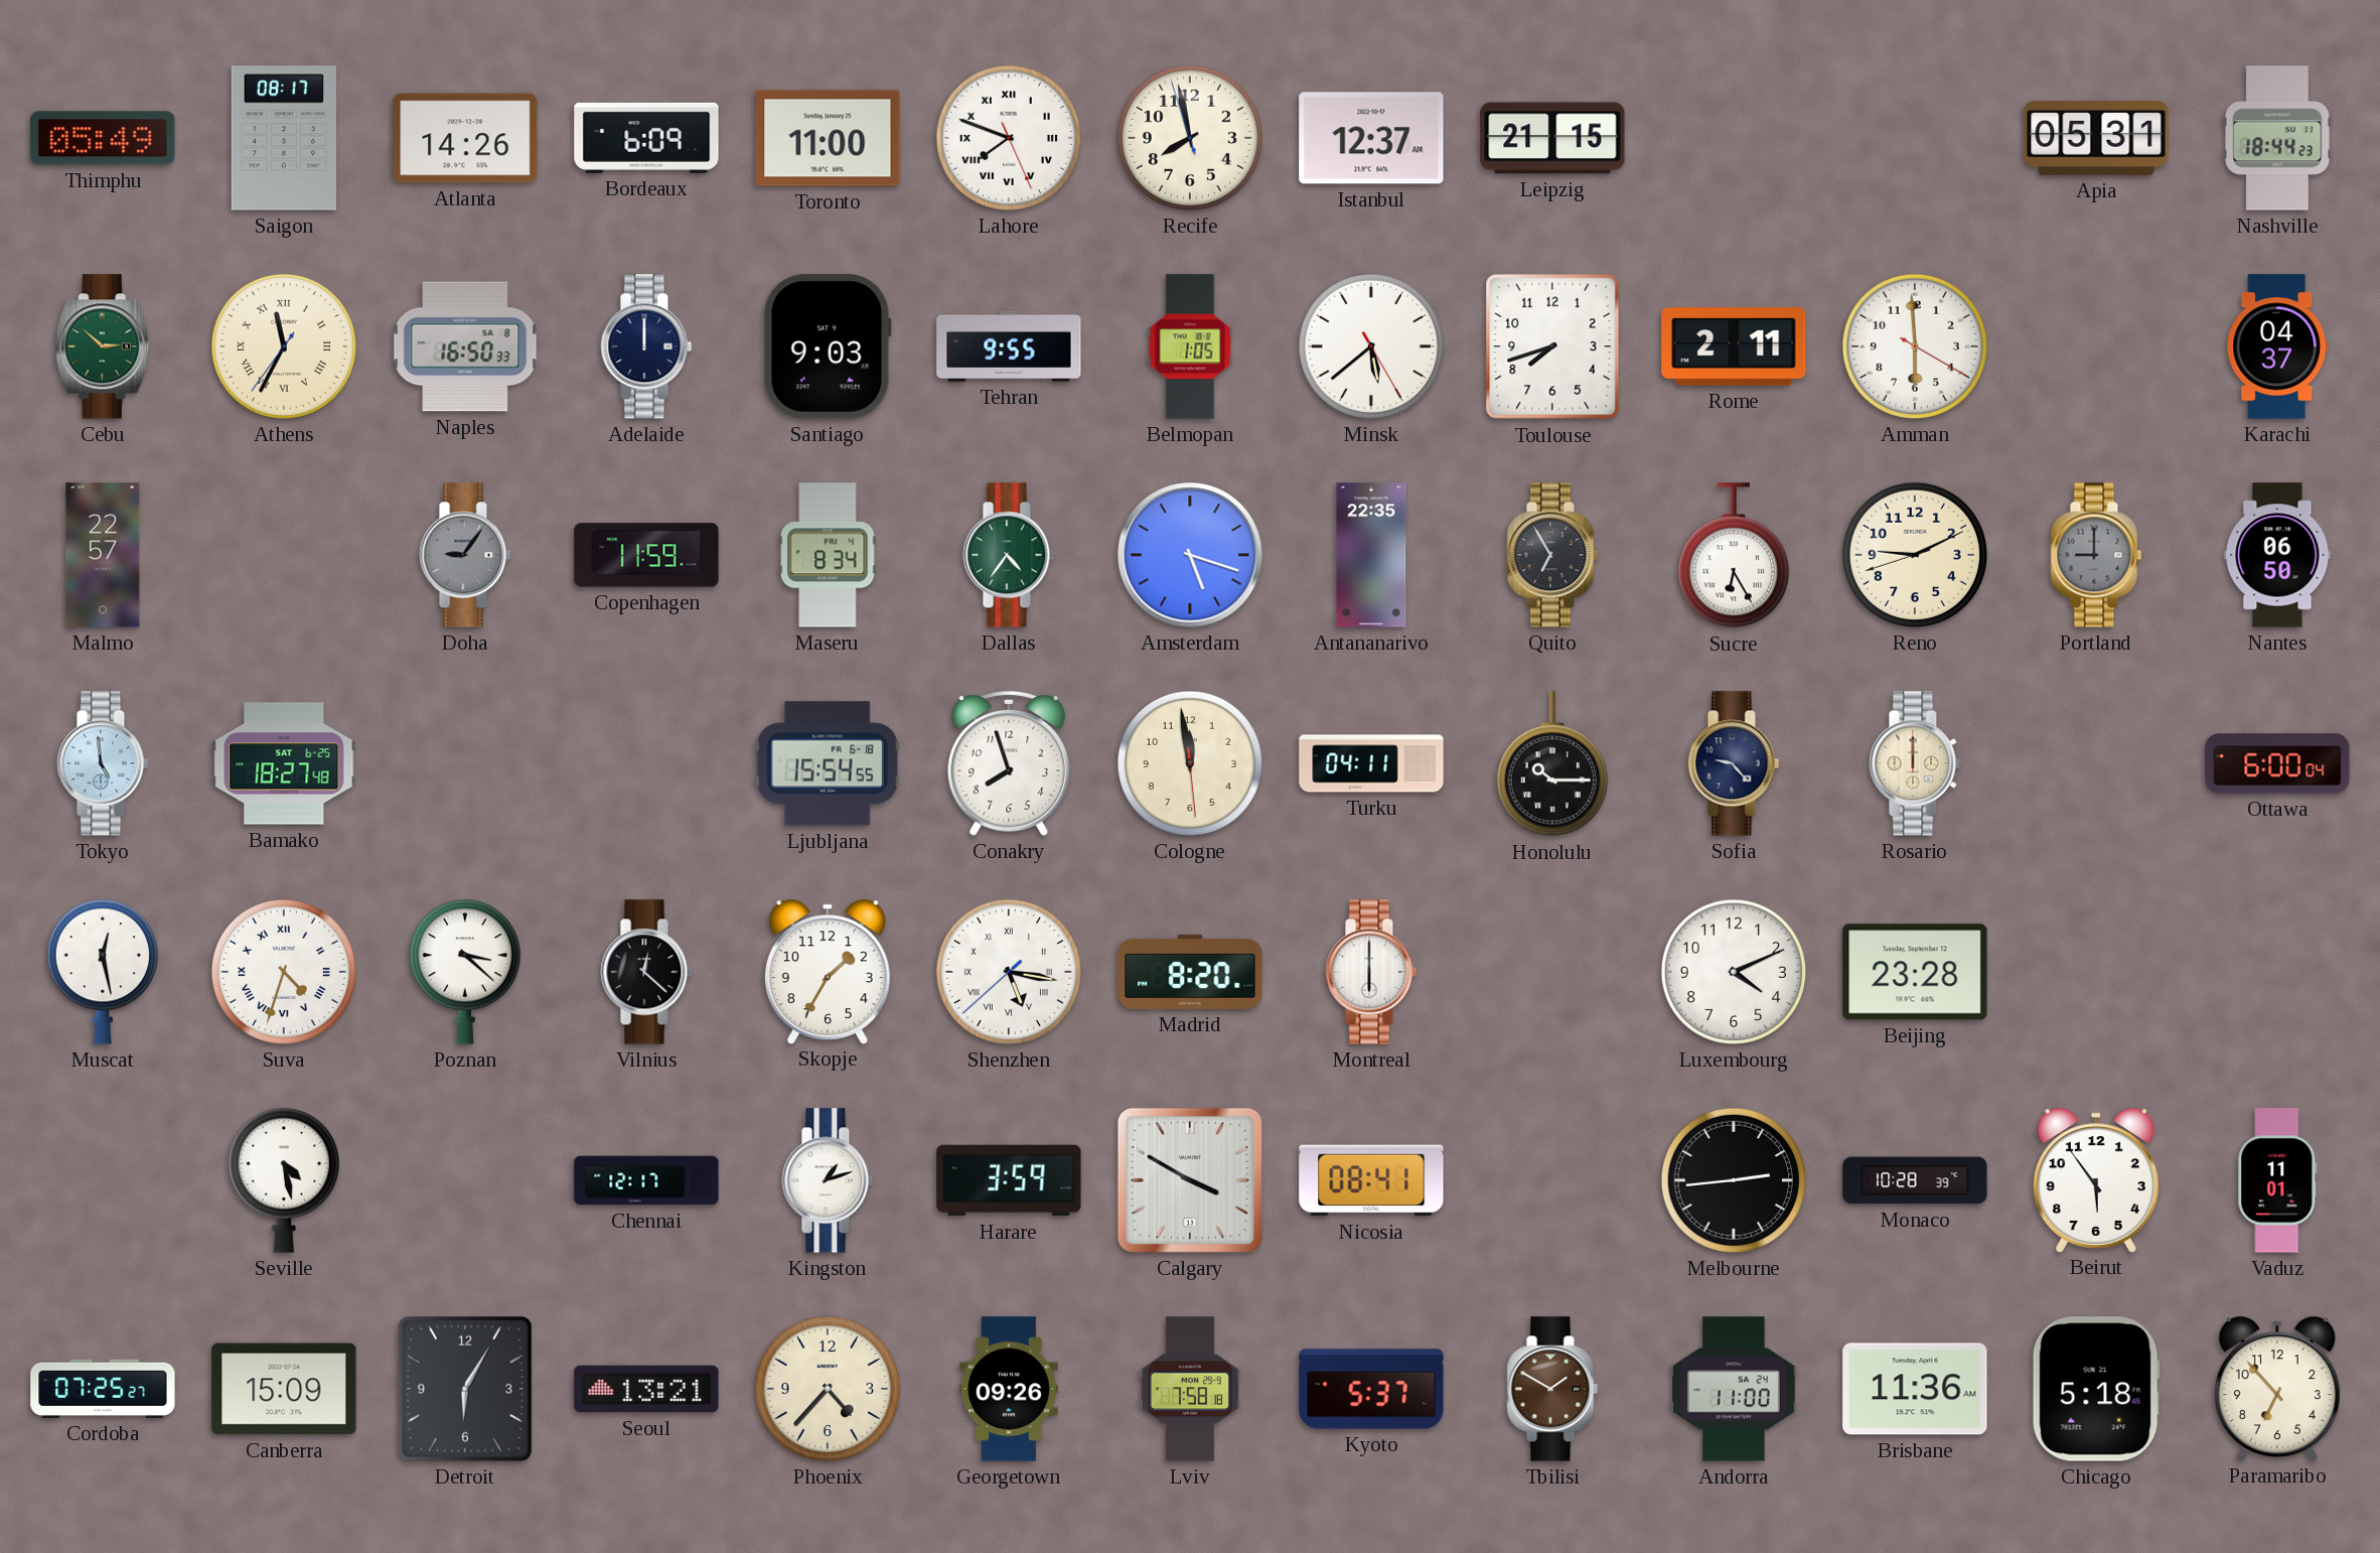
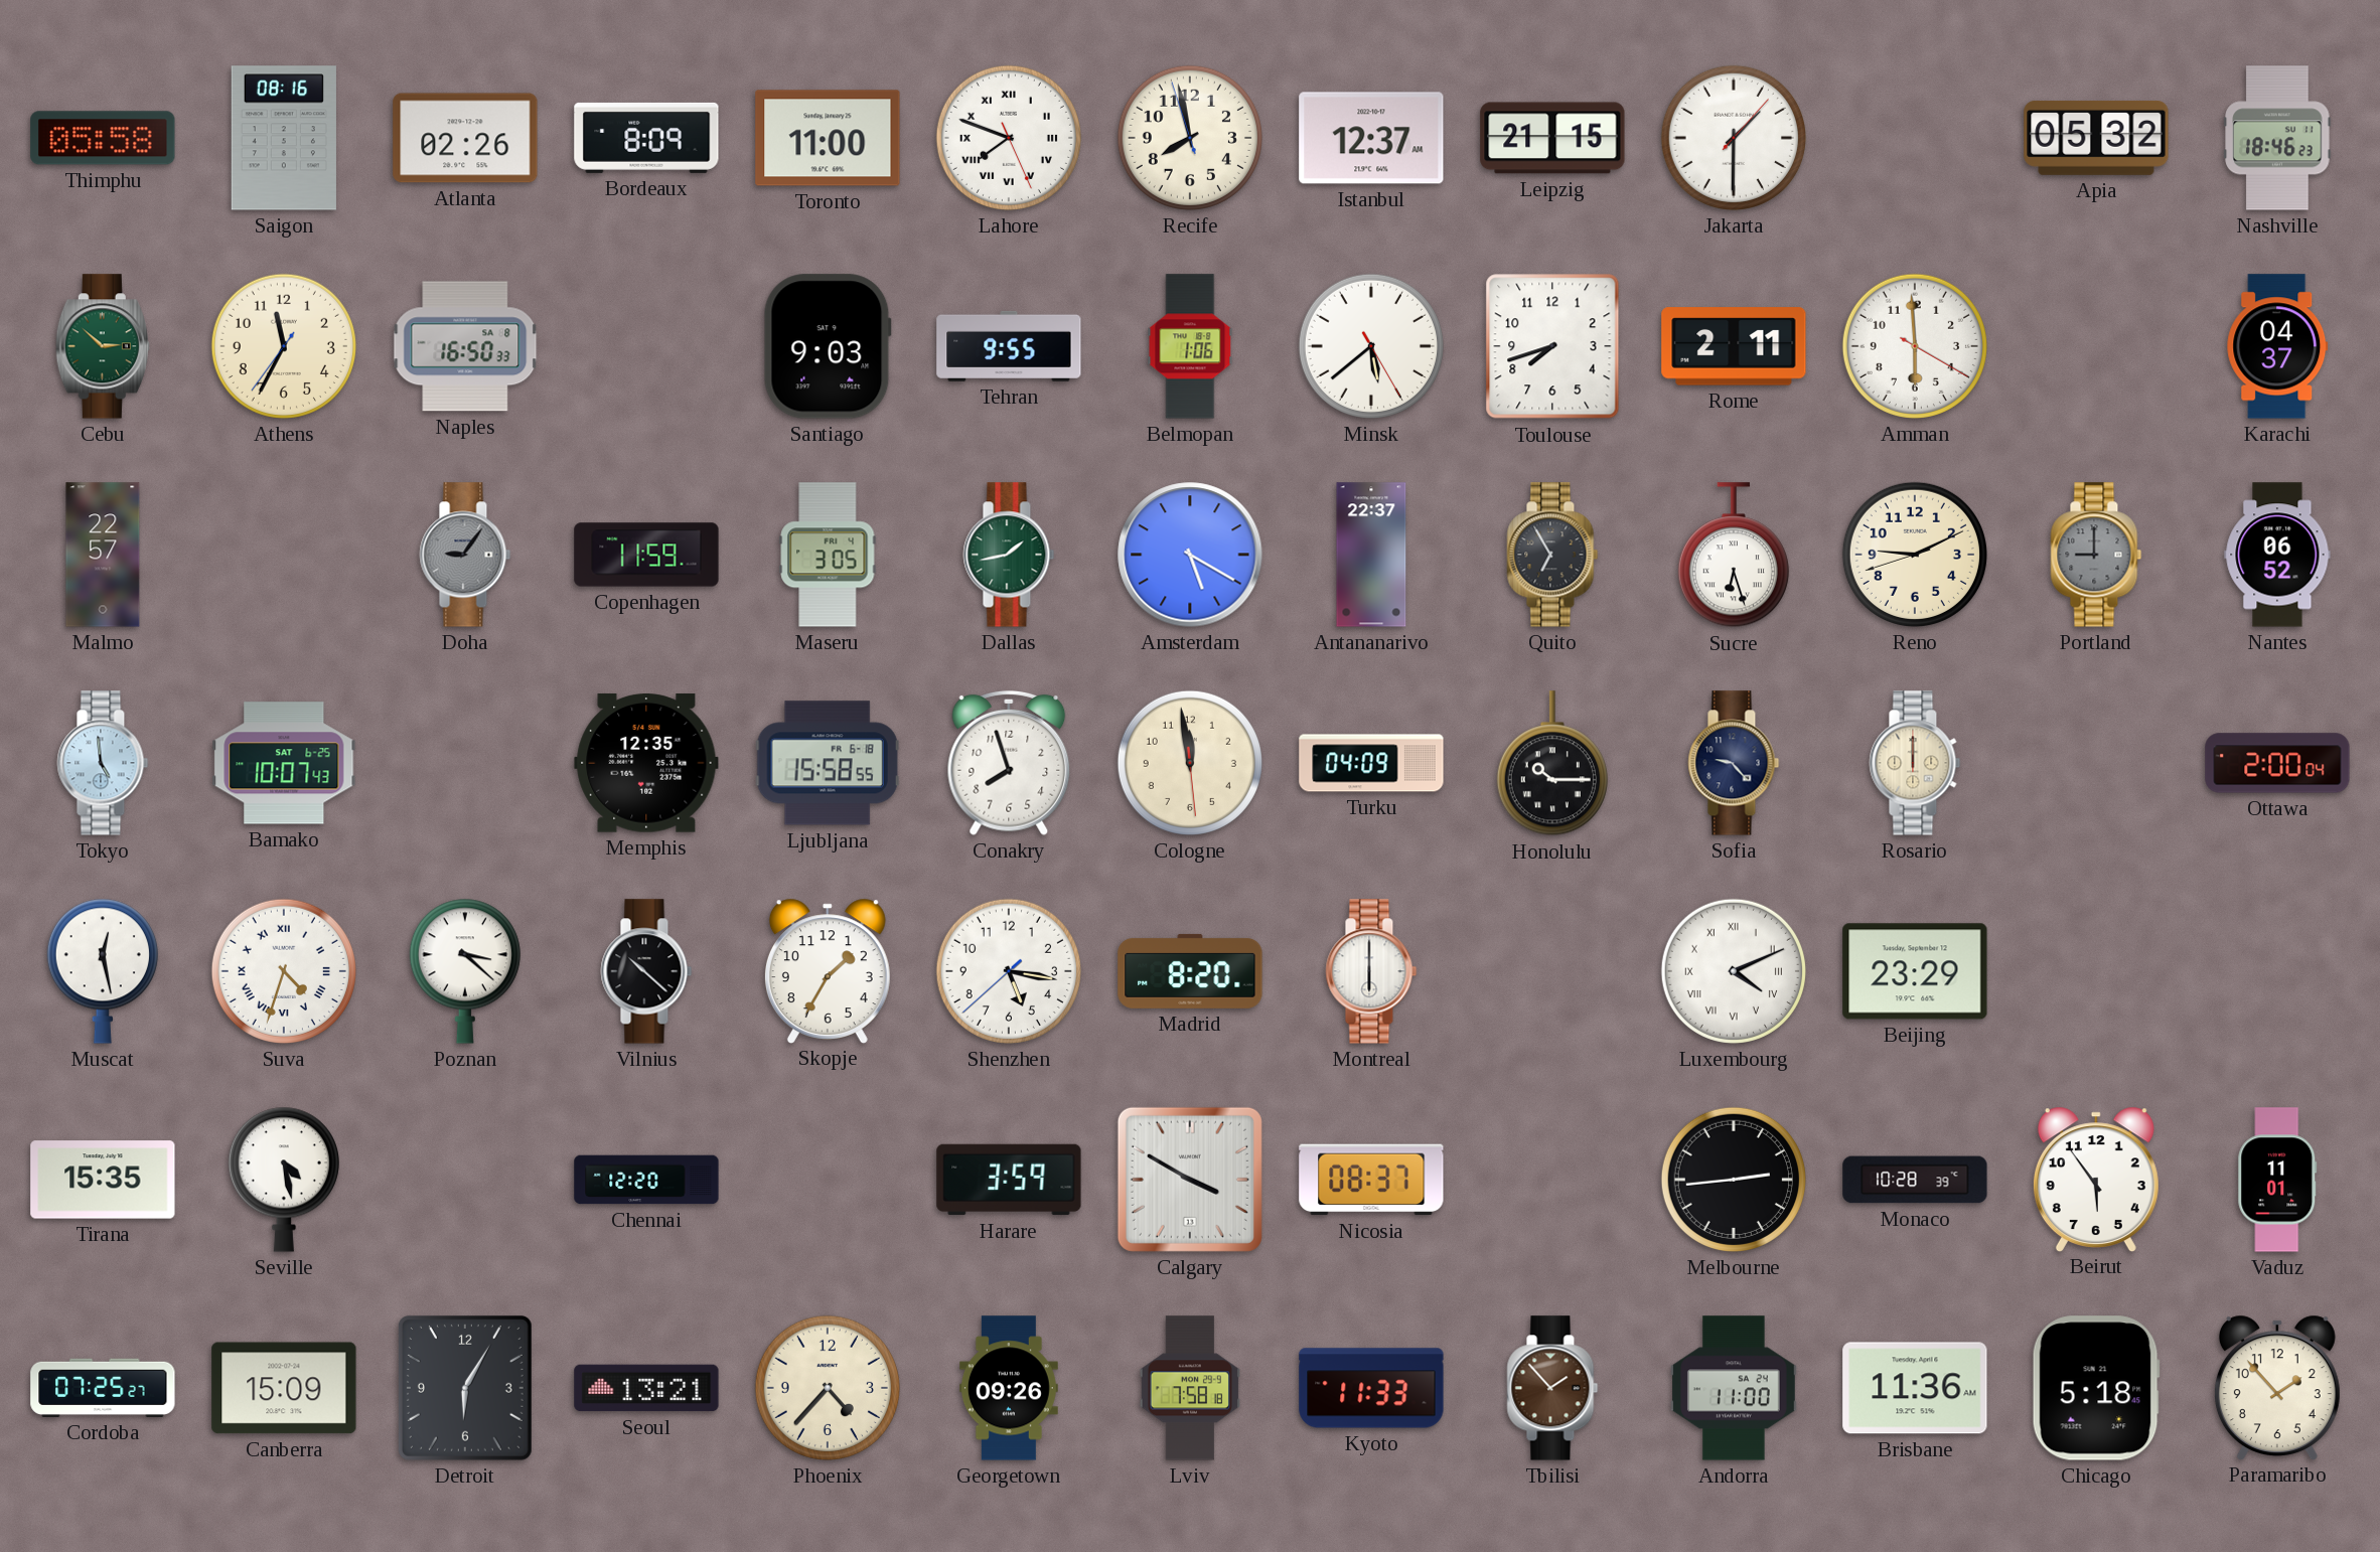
Thimphu: 05:49 -> 05:58 (103, 138)
Saigon: 08:17 -> 08:16 (284, 138)
Atlanta: 14:26 -> 02:26 (465, 138)
Bordeaux: 6:09 -> 8:09 (646, 138)
Jakarta: none -> 1:30 (1734, 138)
Apia: 05:31 -> 05:32 (2096, 138)
Nashville: 18:44 -> 18:46 (2277, 138)
Athens numerals: Roman -> Arabic (284, 346)
Adelaide: 12:00 -> none (646, 346)
Belmopan: 1:05 -> 1:06 (1190, 346)
Maseru: 8:34 -> 3:05 (828, 555)
Dallas: 4:36 -> 1:43 (1009, 555)
Amsterdam: 5:18 -> 5:20 (1190, 555)
Antananarivo: 22:35 -> 22:37 (1371, 555)
Sucre: 6:25 -> 6:27 (1734, 556)
Nantes: 06:50 -> 06:52 (2277, 555)
Bamako: 18:27 -> 10:07 (284, 763)
Memphis: none -> 12:35 (646, 763)
Ljubljana: 15:54 -> 15:58 (828, 763)
Turku: 04:11 -> 04:09 (1371, 763)
Ottawa: 6:00 -> 2:00 (2277, 763)
Vilnius: 12:22 -> 10:22 (646, 971)
Shenzhen numerals: Roman -> Arabic (1009, 971)
Luxembourg numerals: Arabic -> Roman (1734, 971)
Beijing: 23:28 -> 23:29 (1915, 971)
Tirana: none -> 15:35 (103, 1180)
Chennai: 12:17 -> 12:20 (646, 1180)
Kingston: 1:12 -> none (828, 1180)
Nicosia: 08:41 -> 08:37 (1371, 1180)
Kyoto: 5:37 -> 11:33 (1371, 1388)
Tbilisi: 1:50 -> 1:53 (1552, 1388)
Paramaribo: 6:53 -> 1:53 (2277, 1387)
